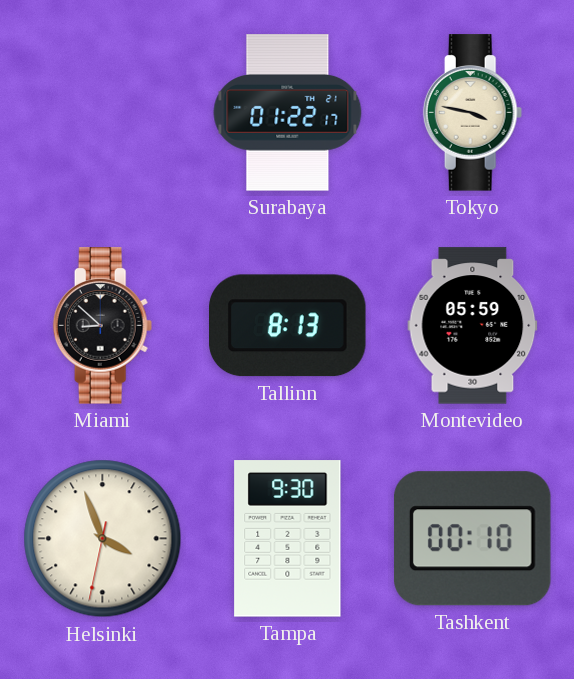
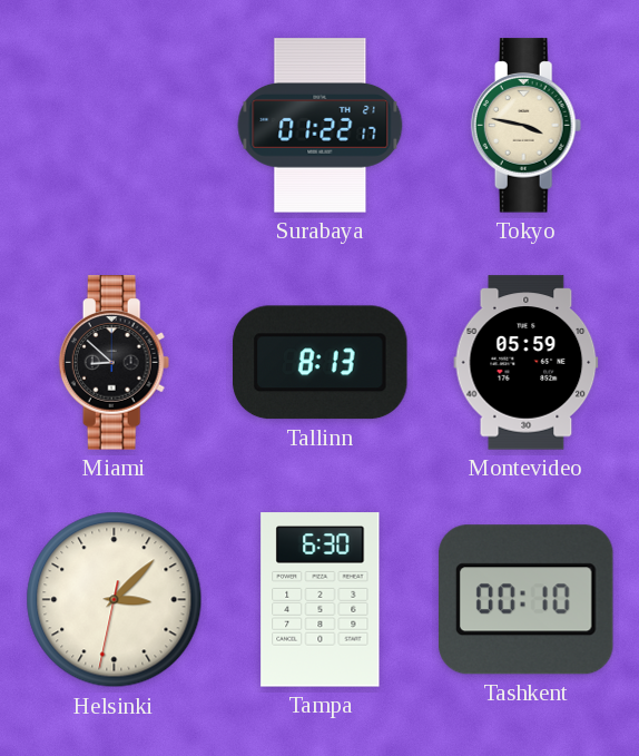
Helsinki: 3:56 -> 3:07 (115, 600)
Tampa: 9:30 -> 6:30 (321, 600)
